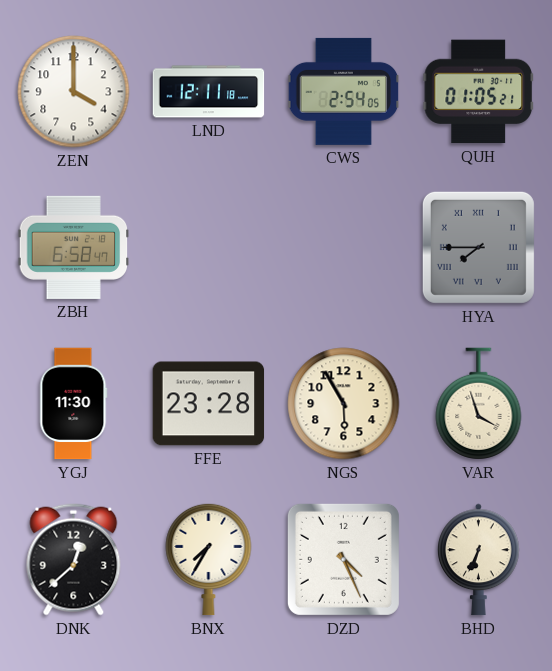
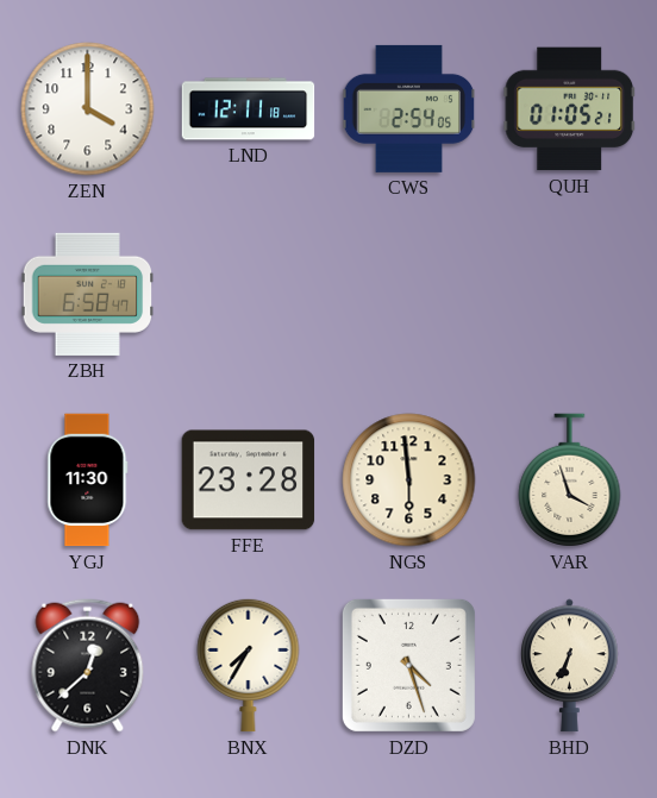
HYA: 7:45 -> none (478, 247)
NGS: 5:55 -> 5:59 (409, 480)
DZD: 4:26 -> 4:27 (408, 665)
